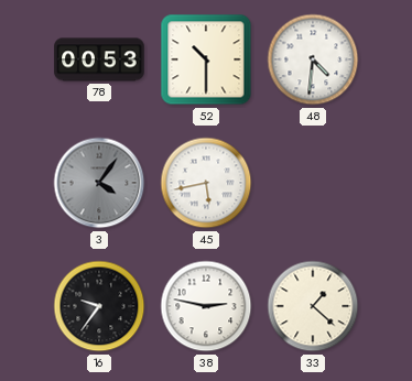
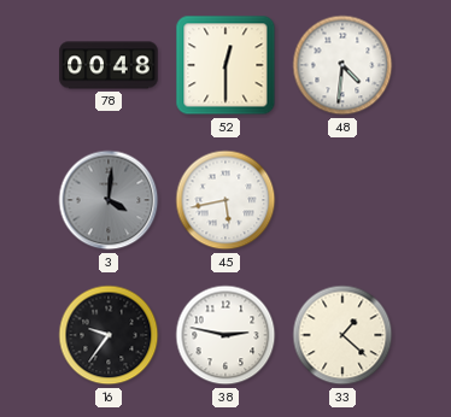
78: 00:53 -> 00:48 (109, 65)
52: 10:30 -> 12:30 (225, 65)
3: 4:06 -> 4:01 (109, 200)
